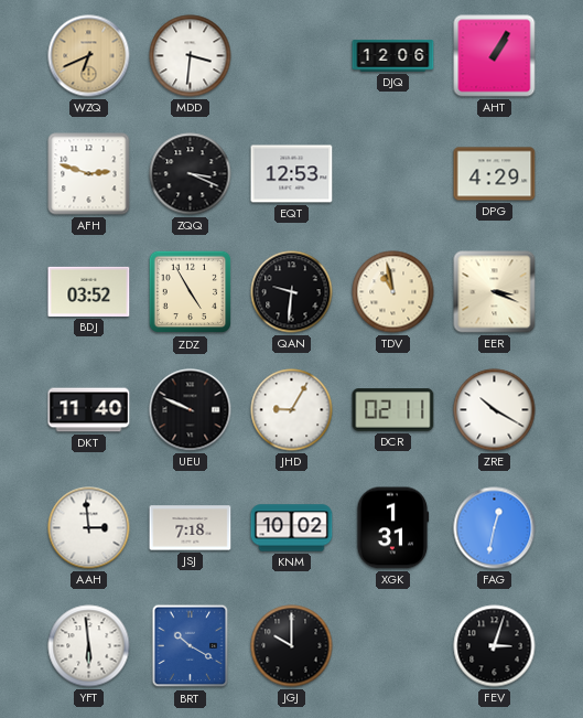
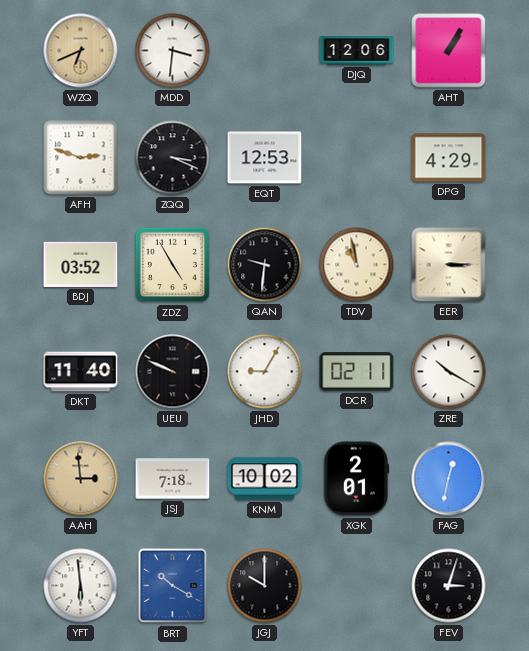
EER: 3:19 -> 3:15 (449, 265)
AAH dial: white -> champagne (81, 479)
XGK: 1:31 -> 2:01 (356, 479)
